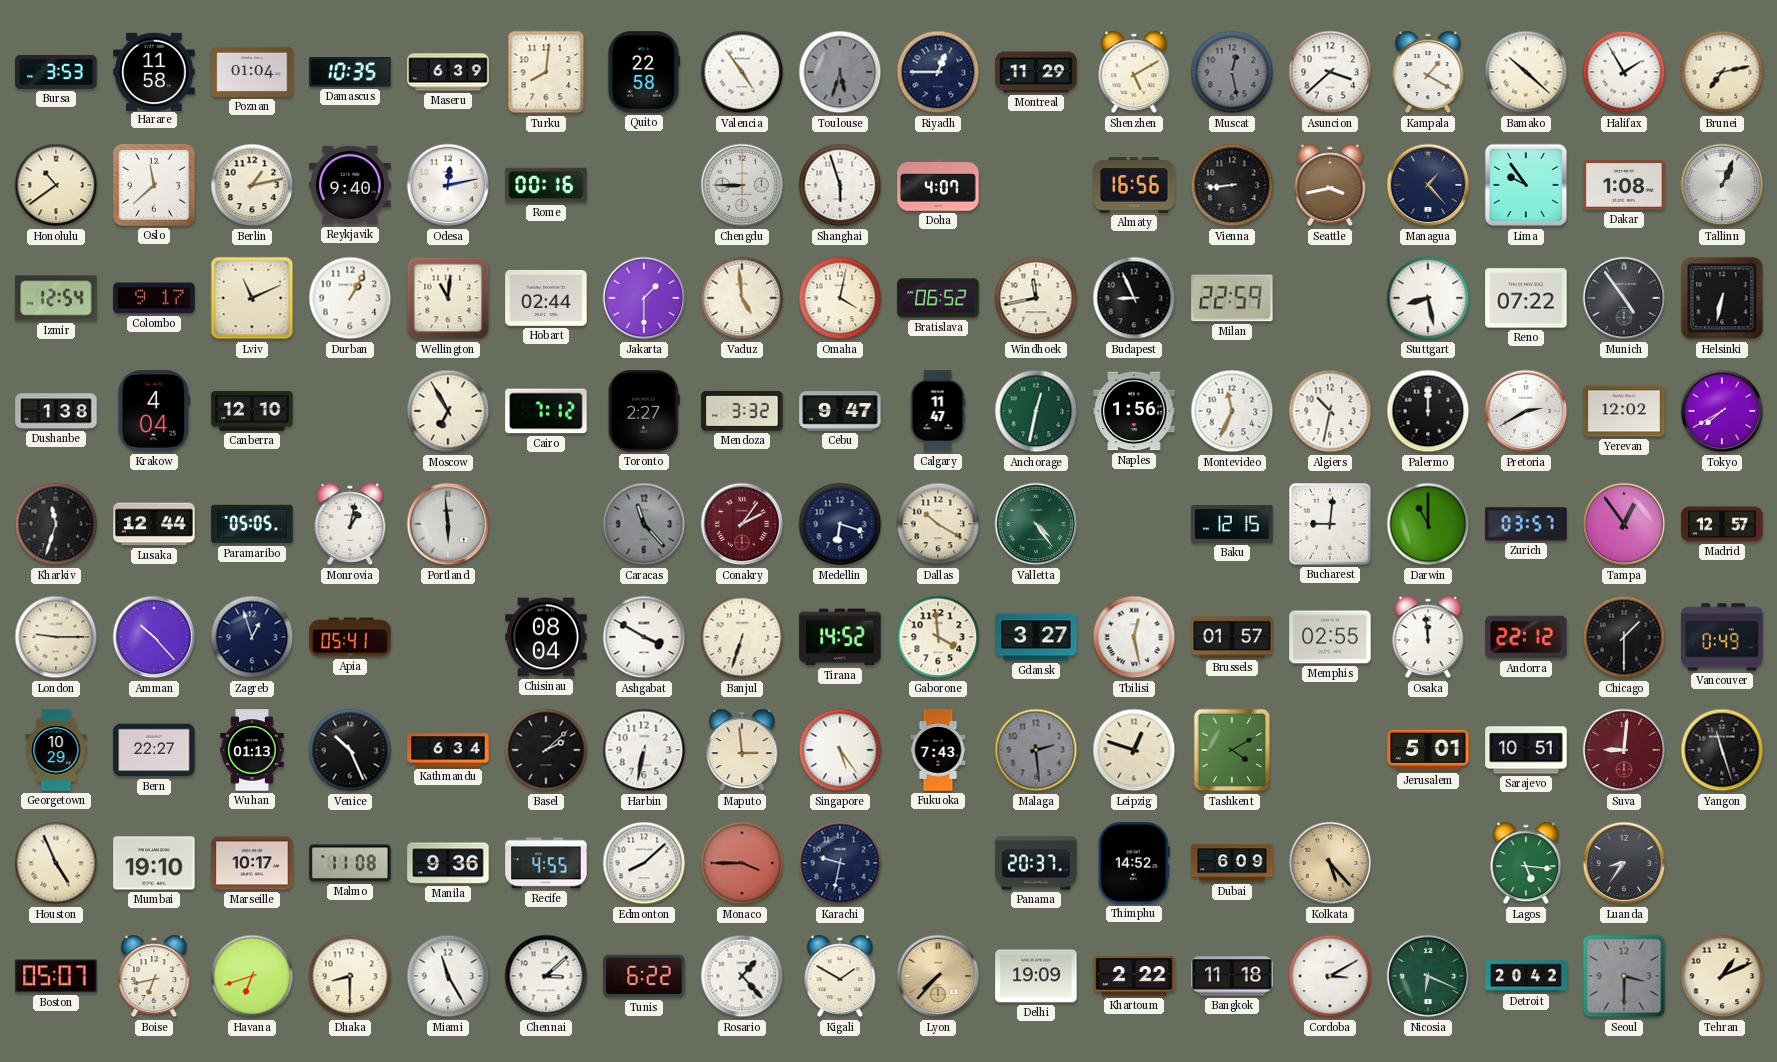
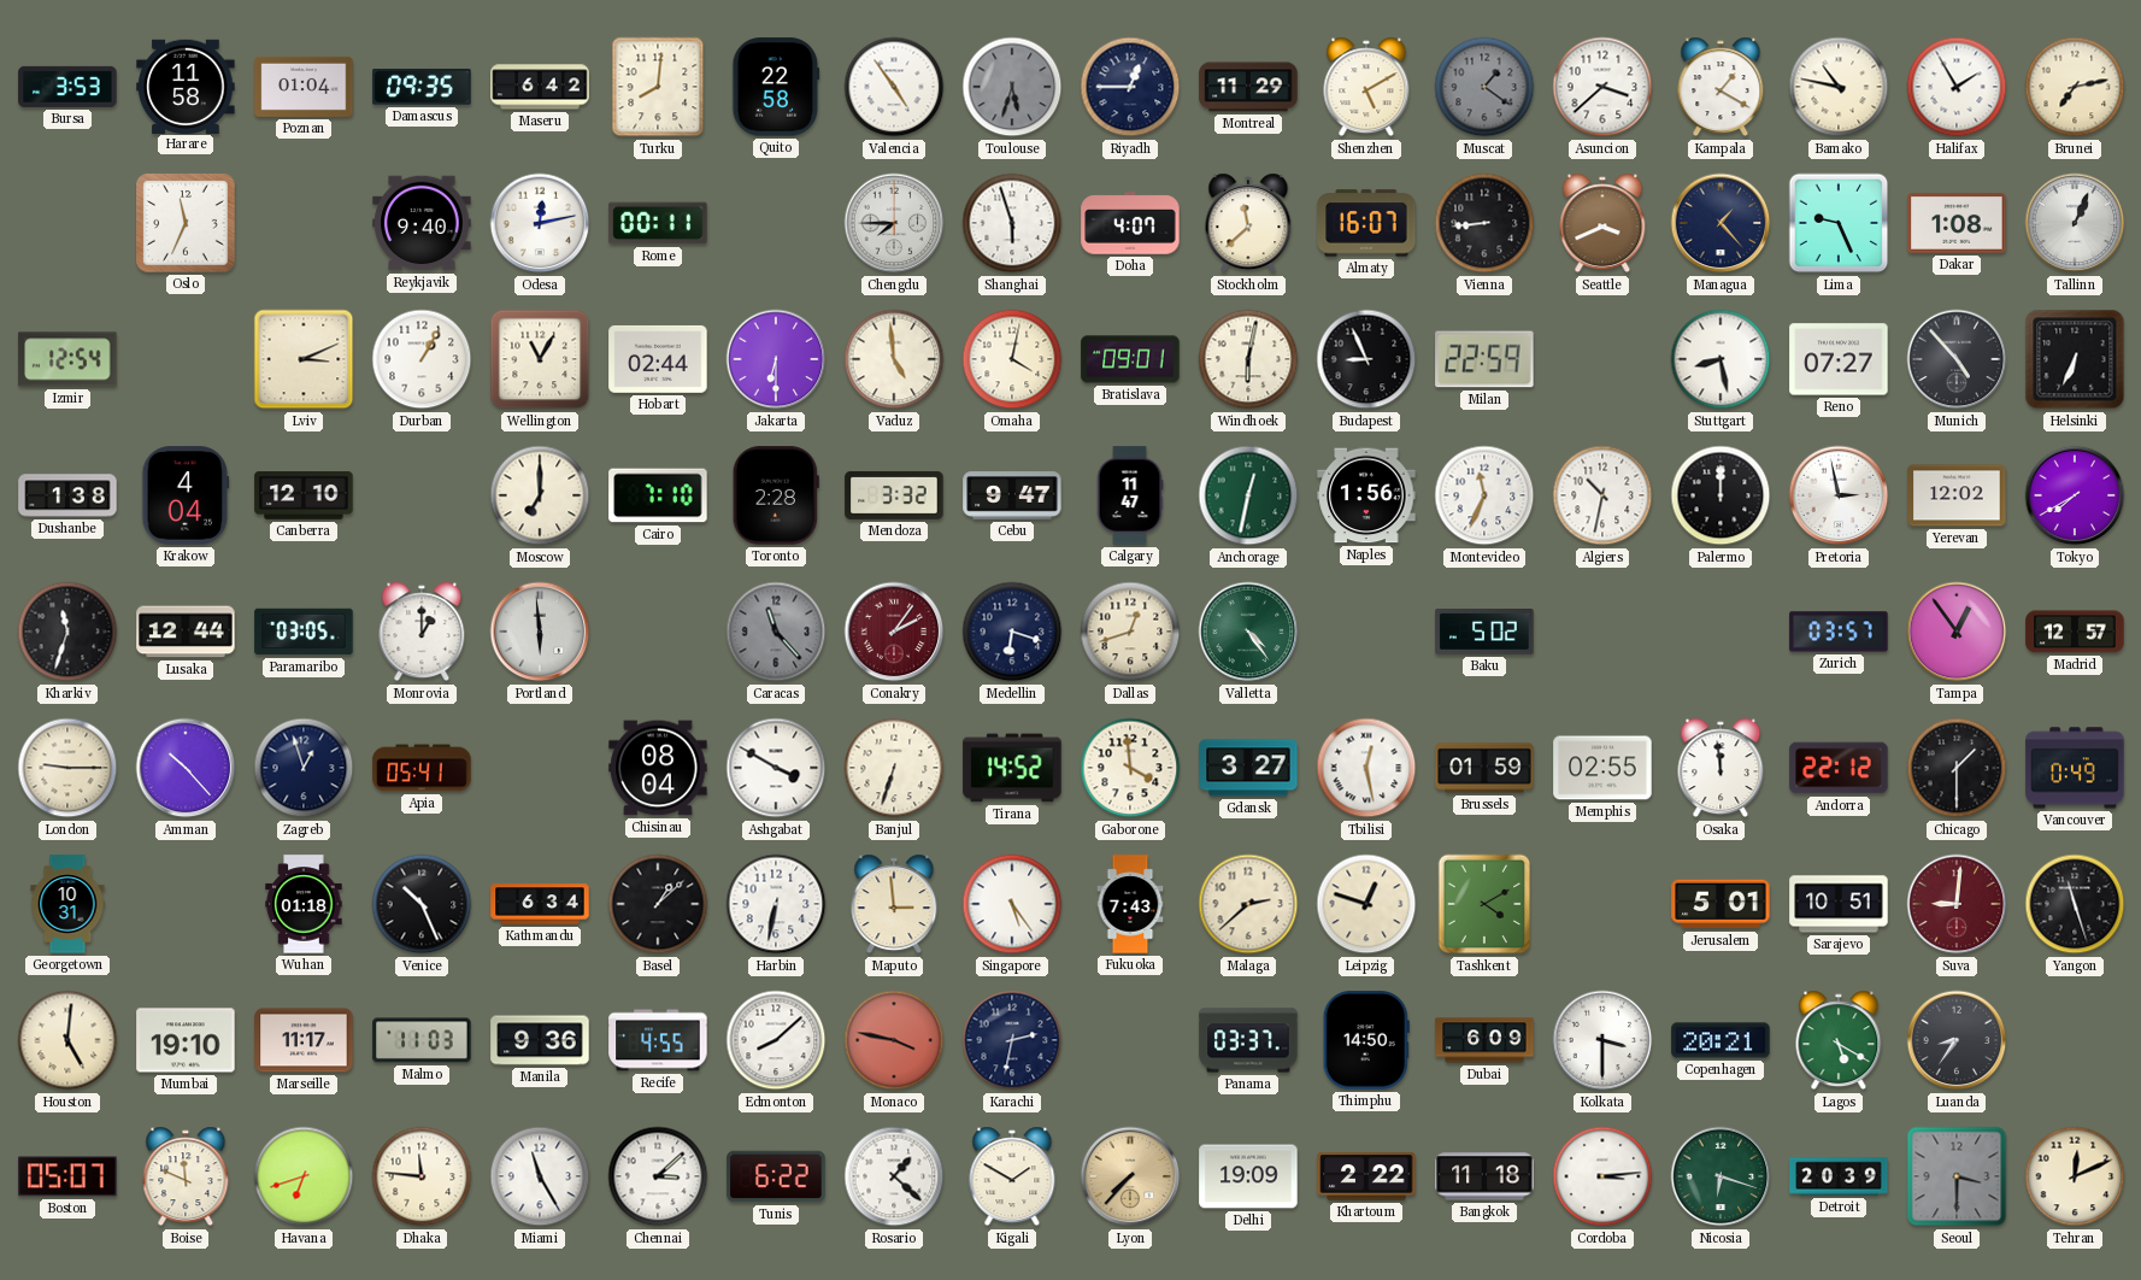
Damascus: 10:35 -> 09:35 (422, 87)
Maseru: 6:39 -> 6:42 (540, 87)
Muscat: 12:28 -> 1:21 (1484, 87)
Bamako: 10:22 -> 10:47 (1839, 87)
Honolulu: 10:39 -> none (56, 185)
Oslo: 11:38 -> 11:34 (186, 223)
Berlin: 1:13 -> none (252, 185)
Rome: 00:16 -> 00:11 (658, 223)
Chengdu: 8:45 -> 7:45 (894, 223)
Stockholm: none -> 11:38 (1248, 223)
Almaty: 16:56 -> 16:07 (1366, 223)
Seattle: 3:43 -> 3:41 (1602, 223)
Lima: 9:54 -> 9:26 (1839, 223)
Colombo: 9:17 -> none (154, 298)
Lviv: 11:11 -> 3:11 (304, 359)
Wellington: 11:01 -> 11:05 (540, 359)
Jakarta: 1:30 -> 6:30 (776, 359)
Bratislava: 06:52 -> 09:01 (1130, 359)
Windhoek: 11:43 -> 6:02 (1248, 359)
Reno: 07:22 -> 07:27 (1839, 359)
Munich: 4:54 -> 4:53 (1957, 359)
Helsinki: 6:32 -> 6:34 (2075, 359)
Moscow: 6:55 -> 7:00 (540, 495)
Cairo: 7:12 -> 7:10 (658, 495)
Toronto: 2:27 -> 2:28 (776, 495)
Pretoria: 2:40 -> 2:58 (1839, 495)
Paramaribo: 05:05 -> 03:05 (304, 632)
Monrovia: 1:02 -> 1:00 (422, 632)
Dallas: 10:20 -> 12:42 (1130, 632)
Baku: 12:15 -> 5:02 (1484, 632)
Bucharest: 9:01 -> none (1331, 525)
Darwin: 11:00 -> none (1428, 524)
Brussels: 01:57 -> 01:59 (1484, 768)
Georgetown: 10:29 -> 10:31 (67, 904)
Bern: 22:27 -> none (154, 750)
Wuhan: 01:13 -> 01:18 (304, 904)
Basel: 2:08 -> 1:08 (658, 904)
Malaga: 2:29 -> 2:38 (1248, 904)
Malaga dial: grey -> cream (1248, 904)
Houston: 4:56 -> 5:01 (67, 1040)
Marseille: 10:17 -> 11:17 (304, 1040)
Malmo: 11:08 -> 11:03 (422, 1040)
Monaco: 3:45 -> 3:47 (894, 1040)
Karachi: 9:32 -> 2:32 (1012, 1040)
Panama: 20:37 -> 03:37 (1248, 1040)
Thimphu: 14:52 -> 14:50 (1366, 1040)
Kolkata: 5:23 -> 3:30 (1602, 1040)
Kolkata dial: champagne -> white (1602, 1040)
Copenhagen: none -> 20:21 (1721, 1040)
Lagos: 5:16 -> 5:20 (1839, 1040)
Boise: 6:43 -> 11:49 (186, 1176)
Dhaka: 8:30 -> 11:46 (422, 1176)
Rosario: 1:23 -> 1:22 (894, 1176)
Cordoba: 3:10 -> 3:14 (1602, 1176)
Nicosia: 6:19 -> 6:18 (1721, 1176)
Detroit: 20:42 -> 20:39 (1839, 1176)
Tehran: 1:11 -> 12:11 (2075, 1176)
